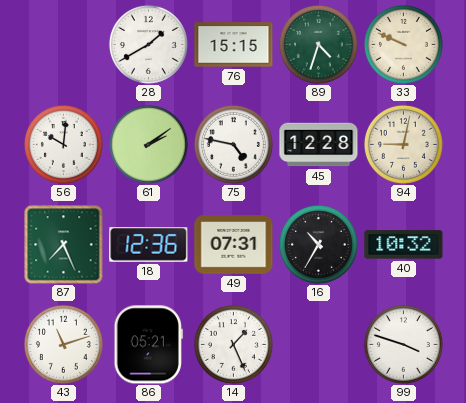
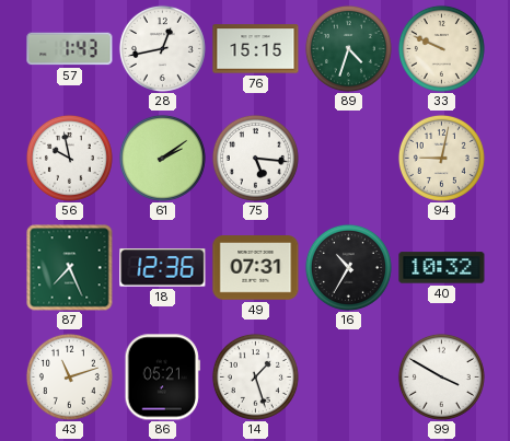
57: none -> 1:43 (70, 49)
28: 1:40 -> 12:43 (162, 48)
56: 10:01 -> 9:58 (69, 158)
75: 4:47 -> 5:16 (255, 158)
45: 12:28 -> none (319, 145)
14: 1:26 -> 1:27 (255, 376)
99: 3:48 -> 3:50 (441, 376)
